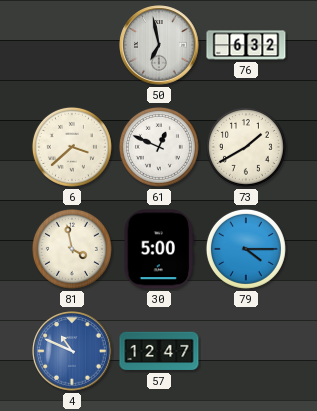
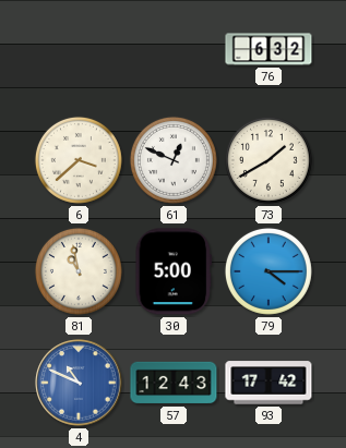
50: 6:58 -> none (159, 45)
81: 3:58 -> 10:58 (79, 271)
57: 12:47 -> 12:43 (174, 383)
93: none -> 17:42 (269, 383)
